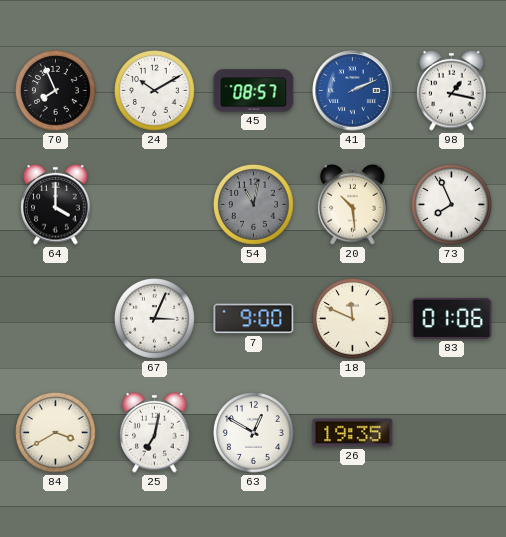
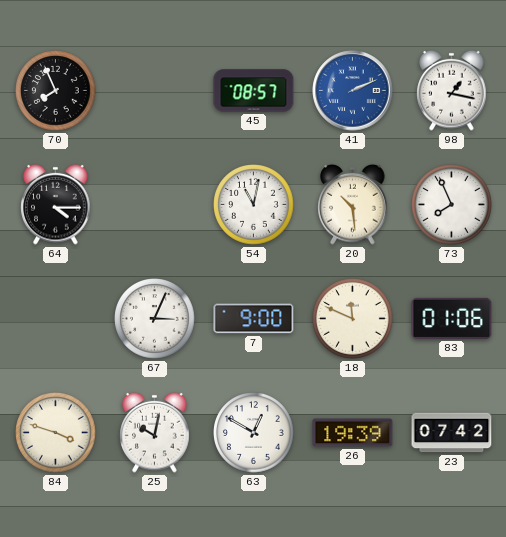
24: 10:10 -> none (155, 91)
64: 4:00 -> 4:15 (56, 204)
54 dial: grey -> white (254, 205)
84: 3:40 -> 3:48 (56, 433)
25: 7:02 -> 10:02 (155, 432)
26: 19:35 -> 19:39 (353, 433)
23: none -> 07:42 (452, 433)
